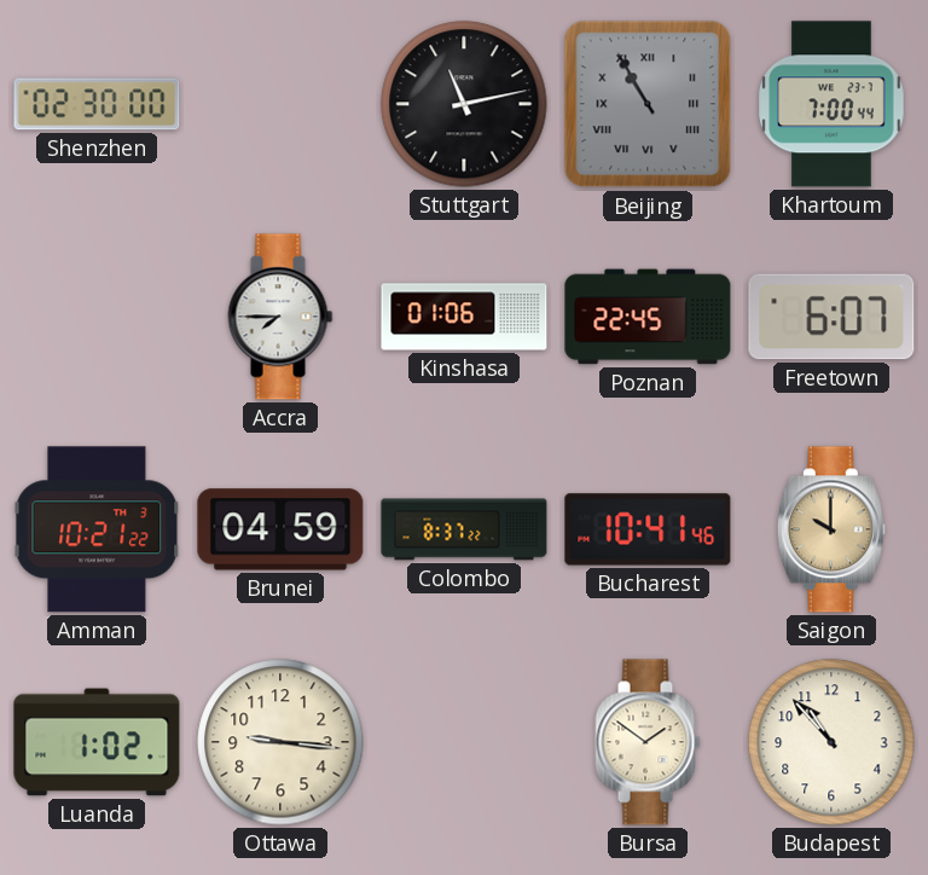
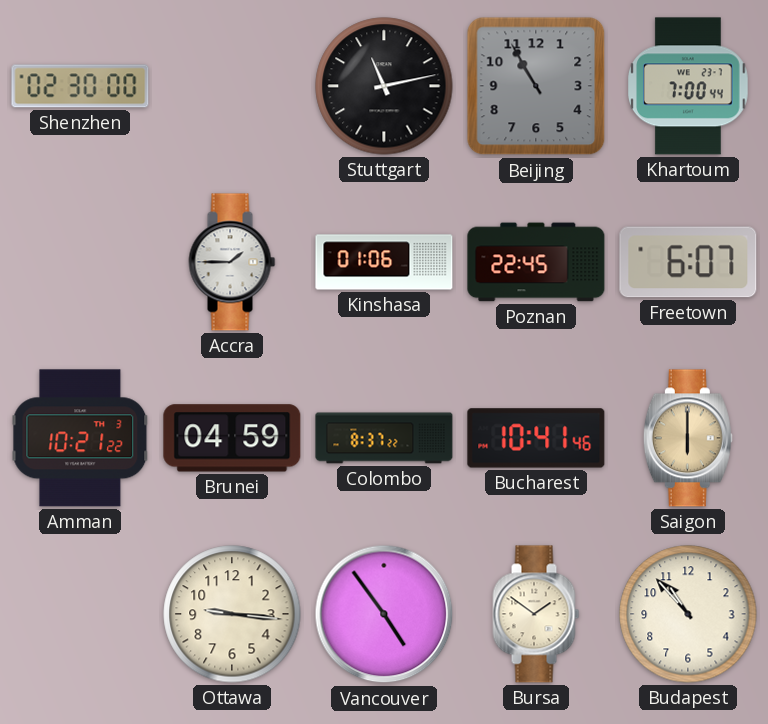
Beijing numerals: Roman -> Arabic (536, 86)
Accra: 7:45 -> 1:45 (232, 262)
Saigon: 10:00 -> 6:00 (688, 438)
Luanda: 1:02 -> none (97, 742)
Vancouver: none -> 4:54 (384, 614)
